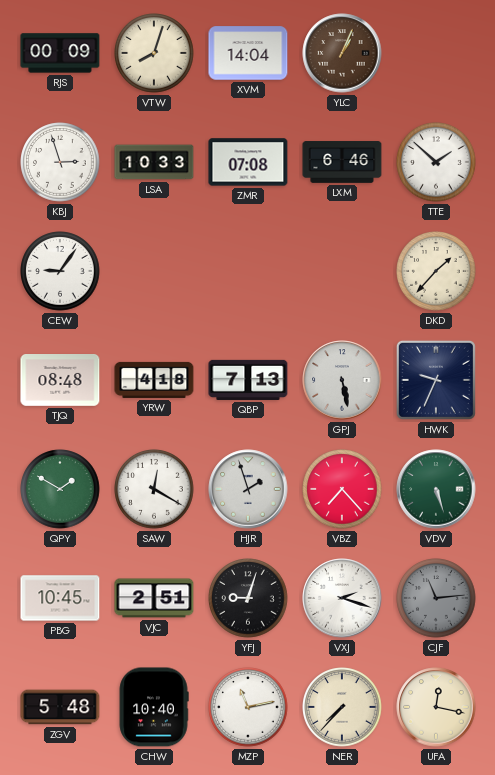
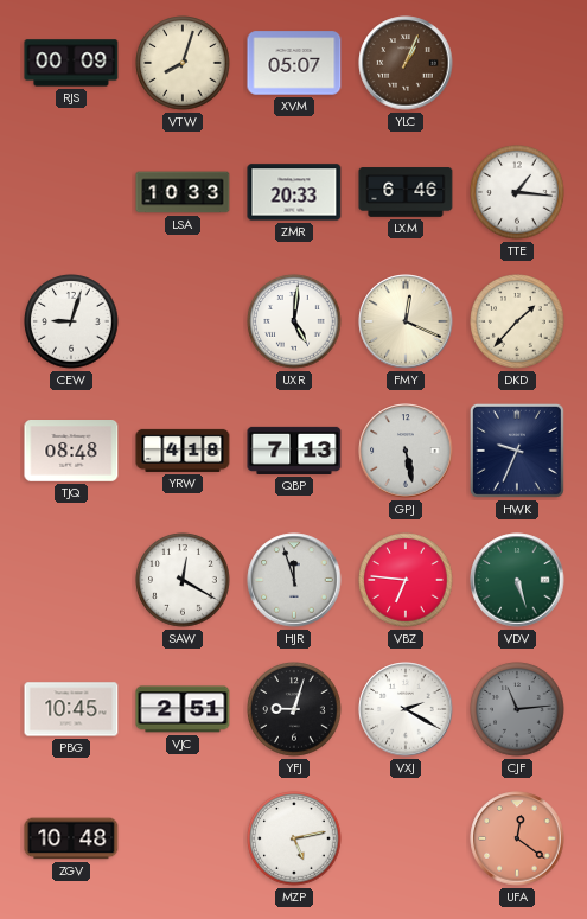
XVM: 14:04 -> 05:07 (294, 63)
KBJ: 2:57 -> none (60, 162)
ZMR: 07:08 -> 20:33 (294, 192)
TTE: 1:52 -> 1:16 (517, 192)
CEW: 9:06 -> 9:03 (71, 321)
UXR: none -> 5:01 (294, 321)
FMY: none -> 12:19 (406, 321)
QPY: 1:50 -> none (60, 489)
HJR: 1:57 -> 11:57 (294, 580)
VBZ: 7:23 -> 6:46 (406, 580)
VXJ: 2:18 -> 2:20 (406, 709)
ZGV: 5:48 -> 10:48 (71, 838)
CHW: 10:40 -> none (154, 707)
MZP: 11:13 -> 5:13 (294, 838)
NER: 7:37 -> none (342, 707)
UFA: 12:17 -> 12:21 (517, 838)
UFA dial: cream -> salmon (517, 838)
